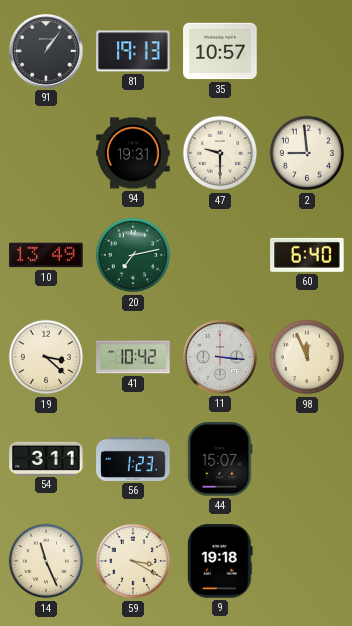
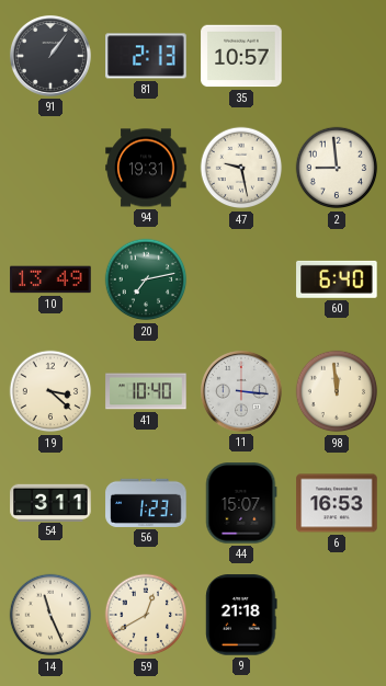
81: 19:13 -> 2:13 (146, 56)
47: 9:30 -> 9:28 (241, 168)
41: 10:42 -> 10:40 (146, 391)
98: 11:56 -> 11:59 (337, 391)
6: none -> 16:53 (337, 503)
59: 3:20 -> 12:40 (146, 615)
9: 19:18 -> 21:18 (241, 615)
